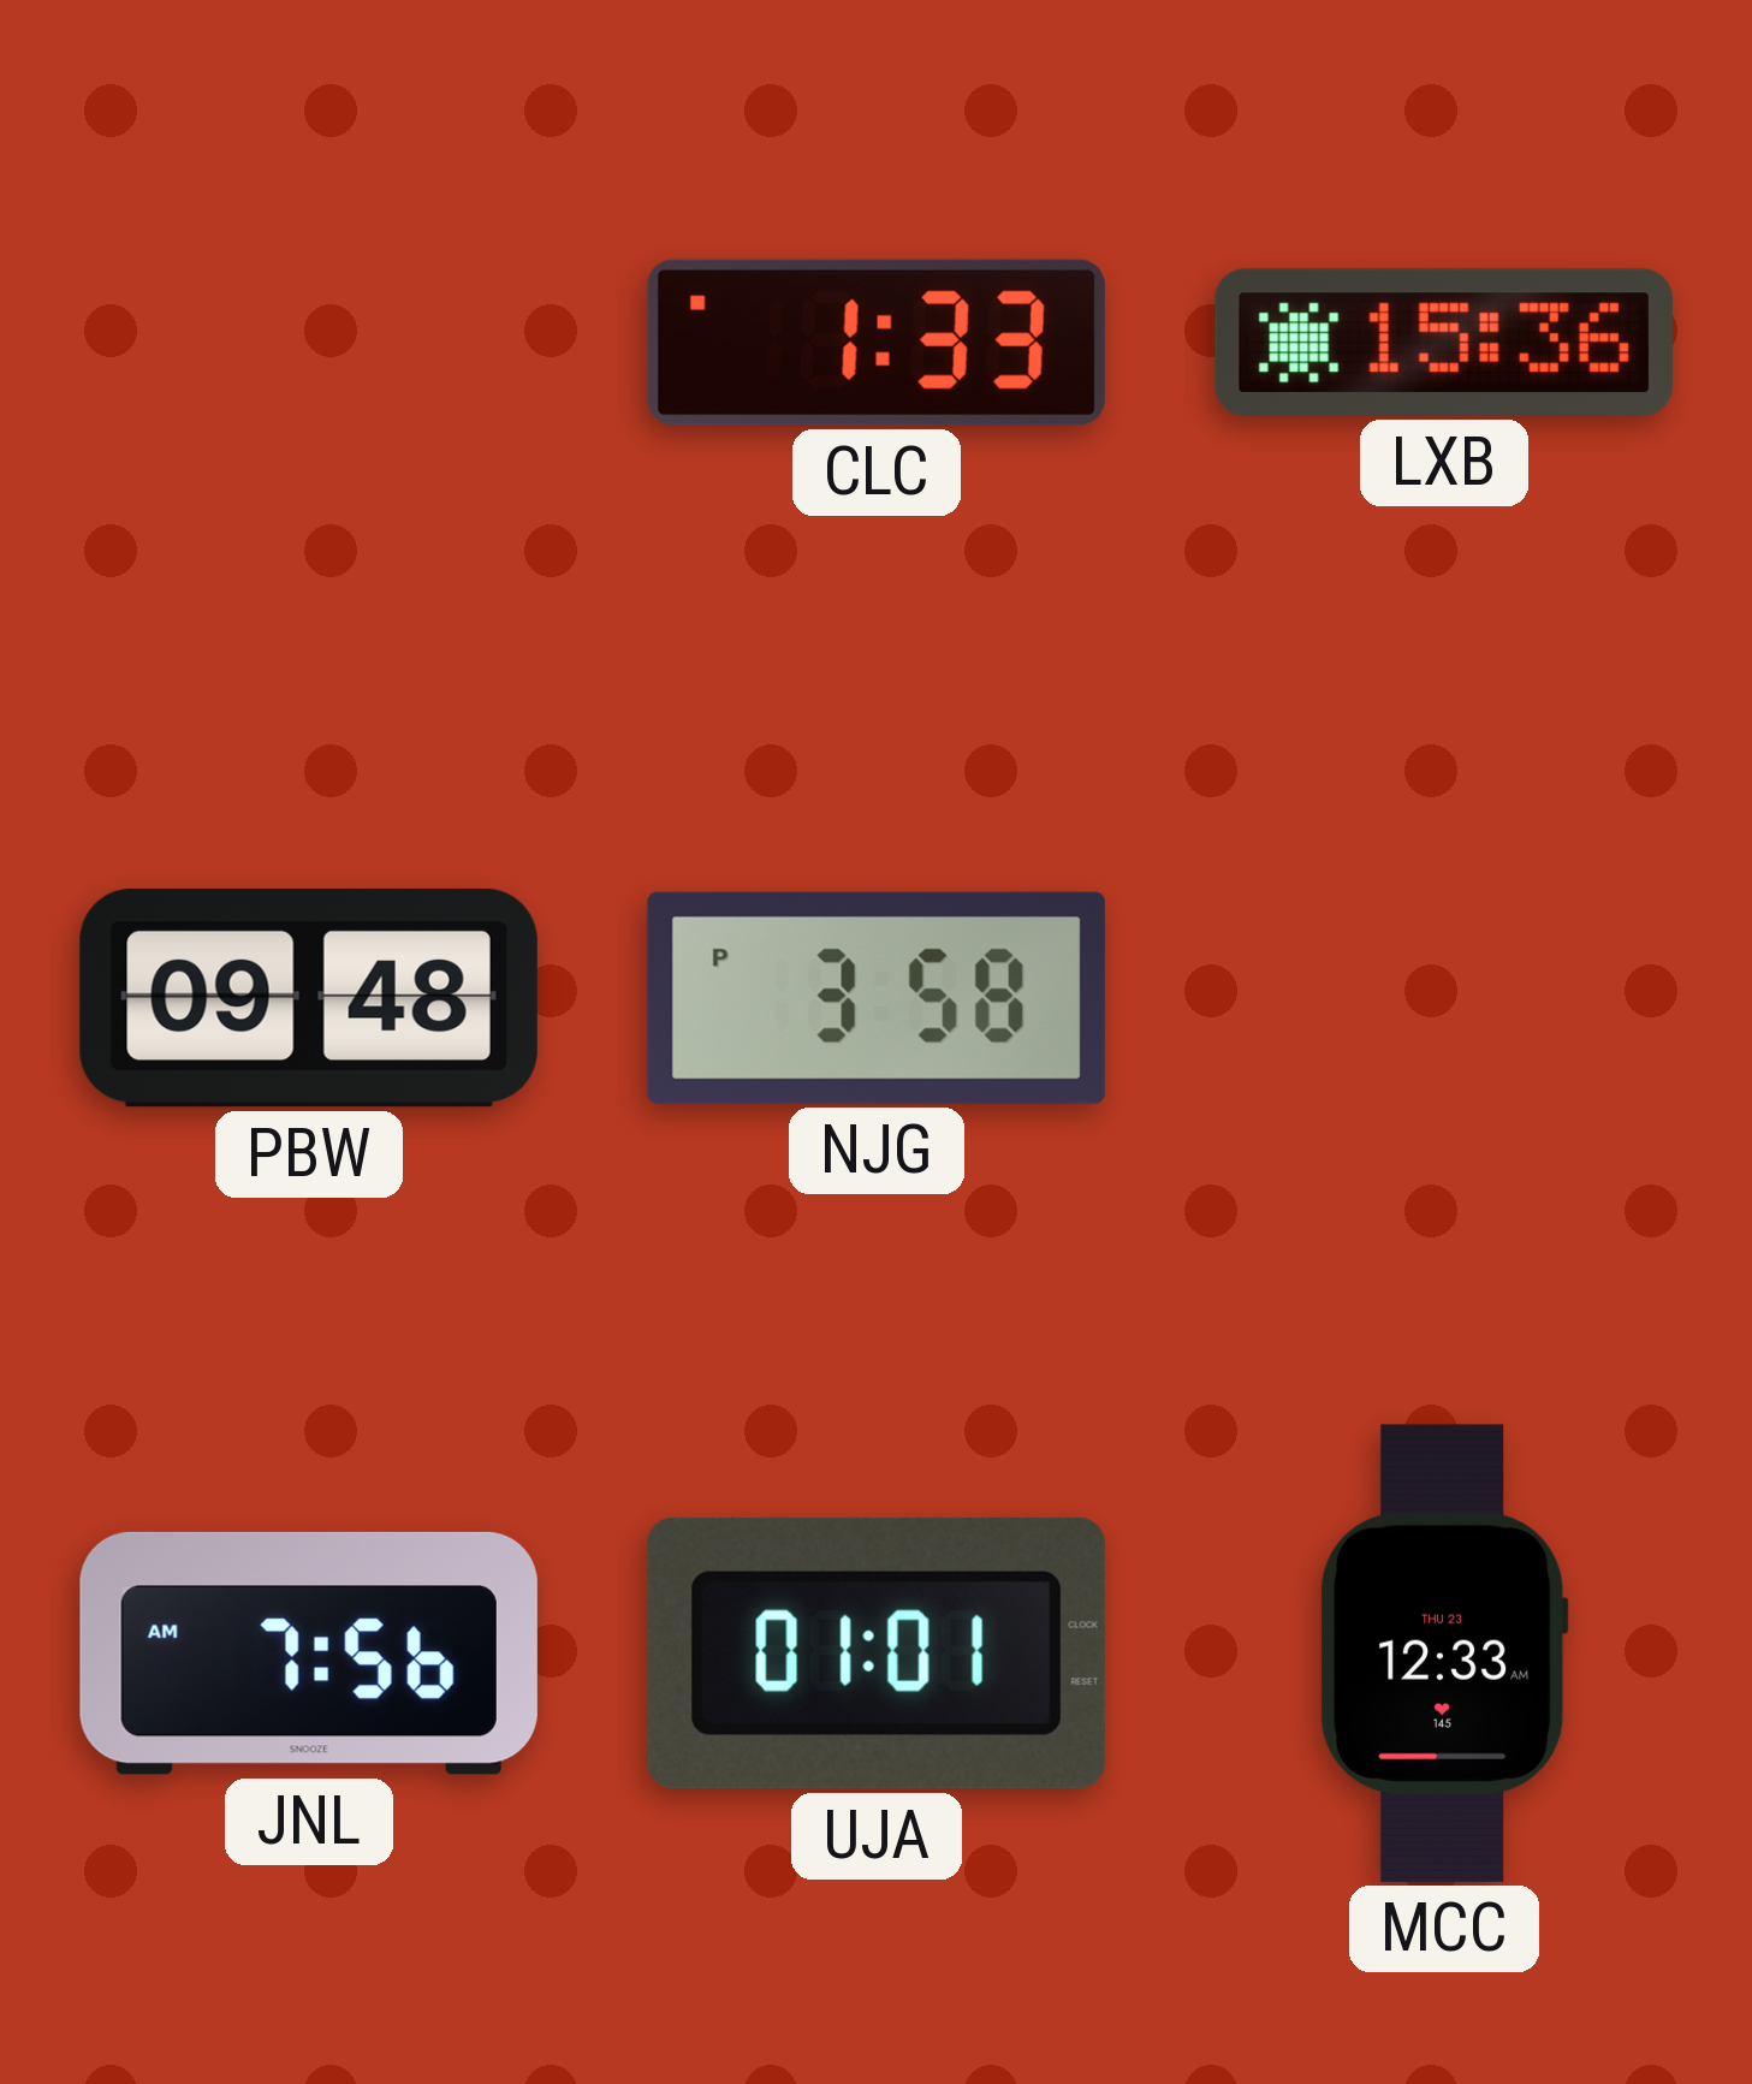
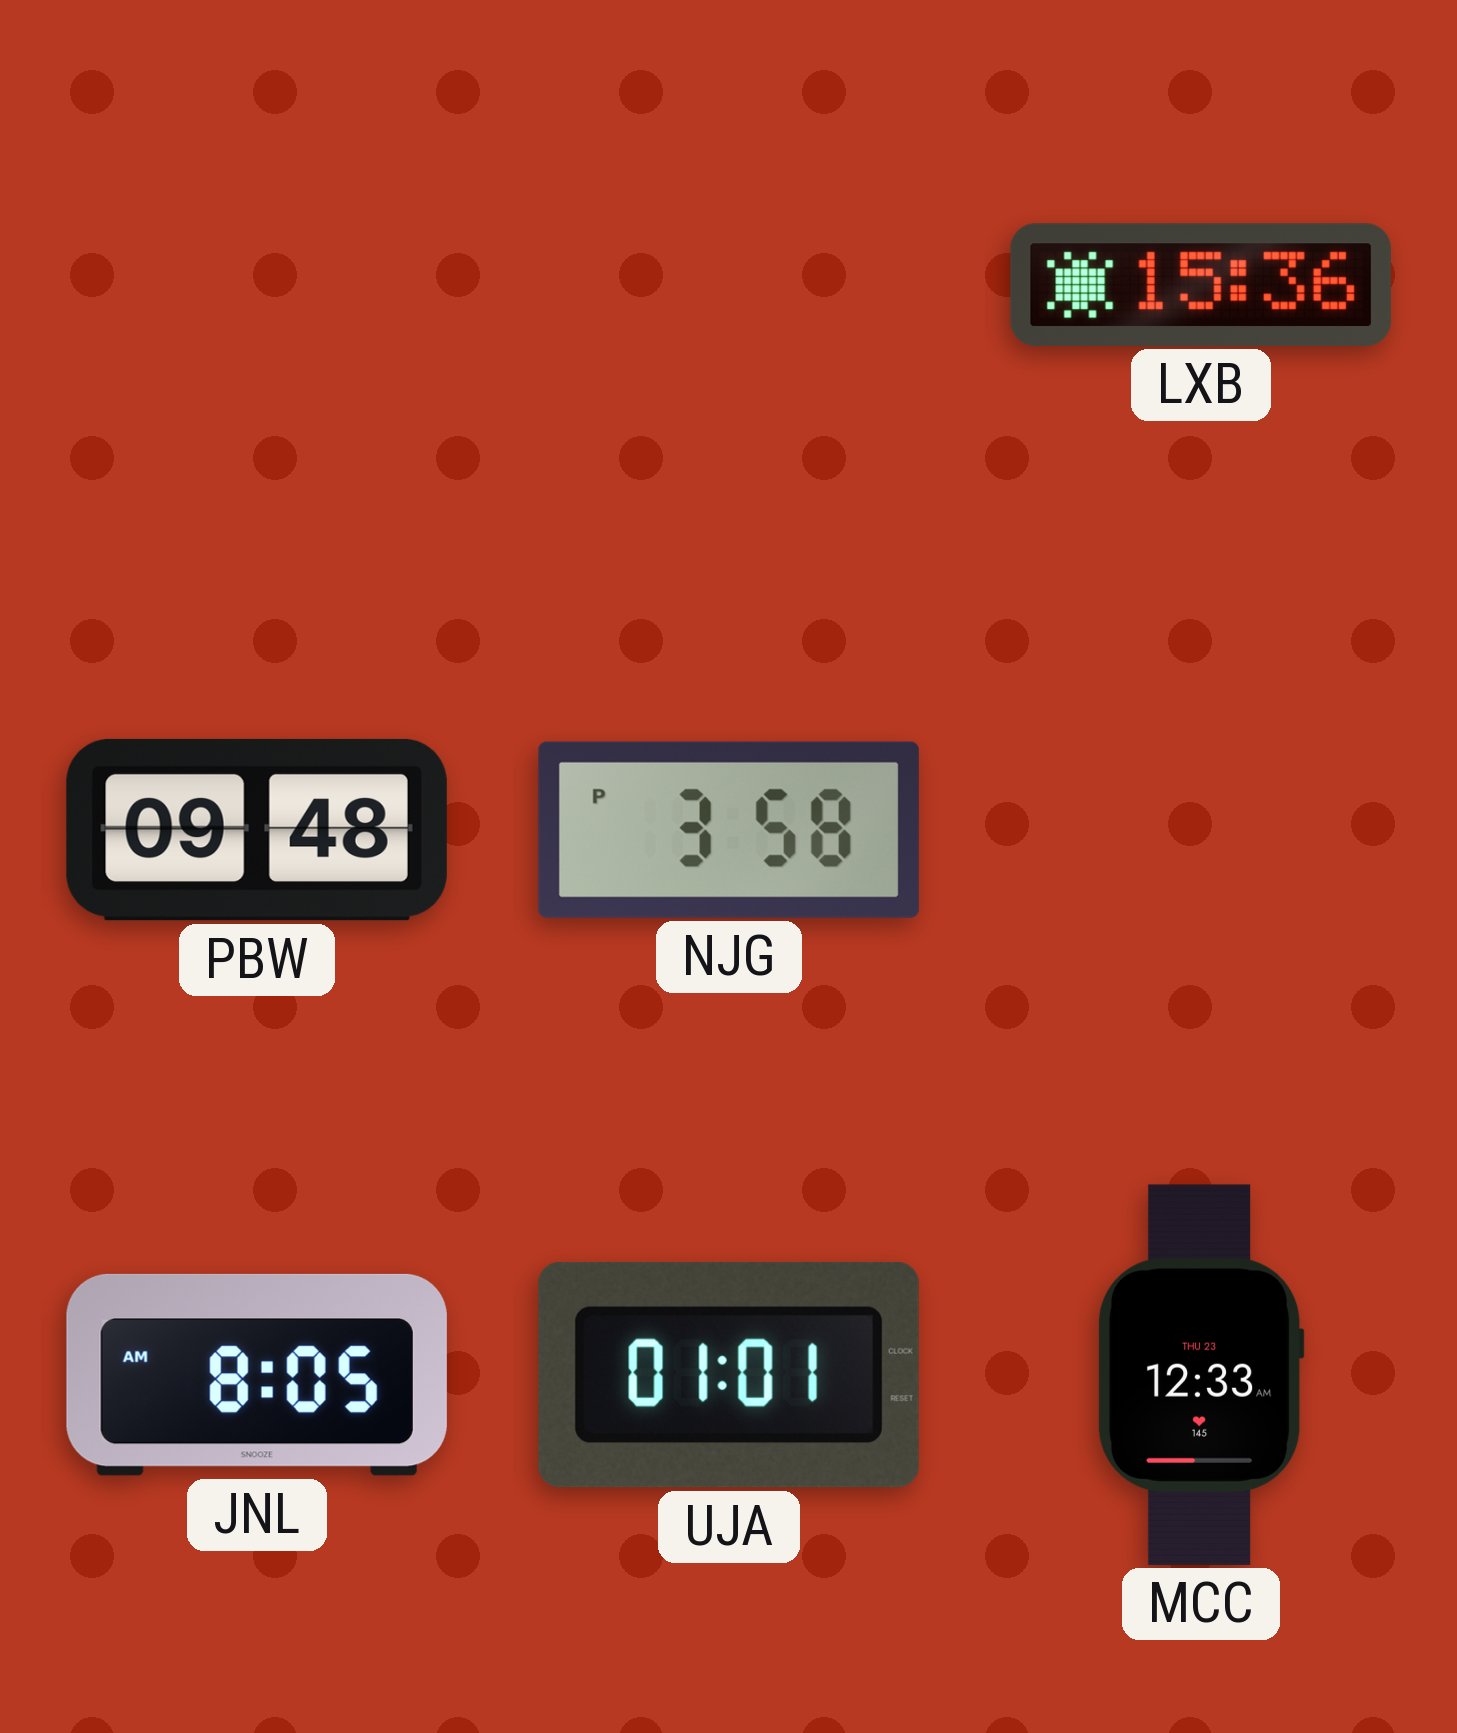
CLC: 1:33 -> none (877, 343)
JNL: 7:56 -> 8:05 (257, 1375)
